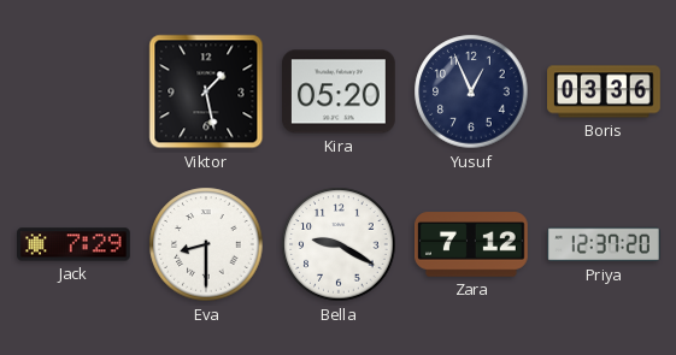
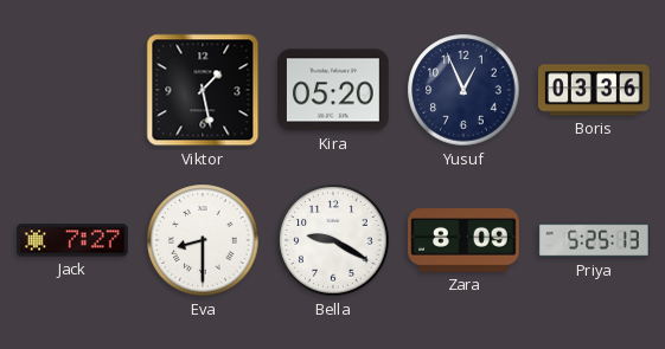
Jack: 7:29 -> 7:27 (73, 240)
Zara: 7:12 -> 8:09 (465, 240)
Priya: 12:37 -> 5:25 (595, 240)
